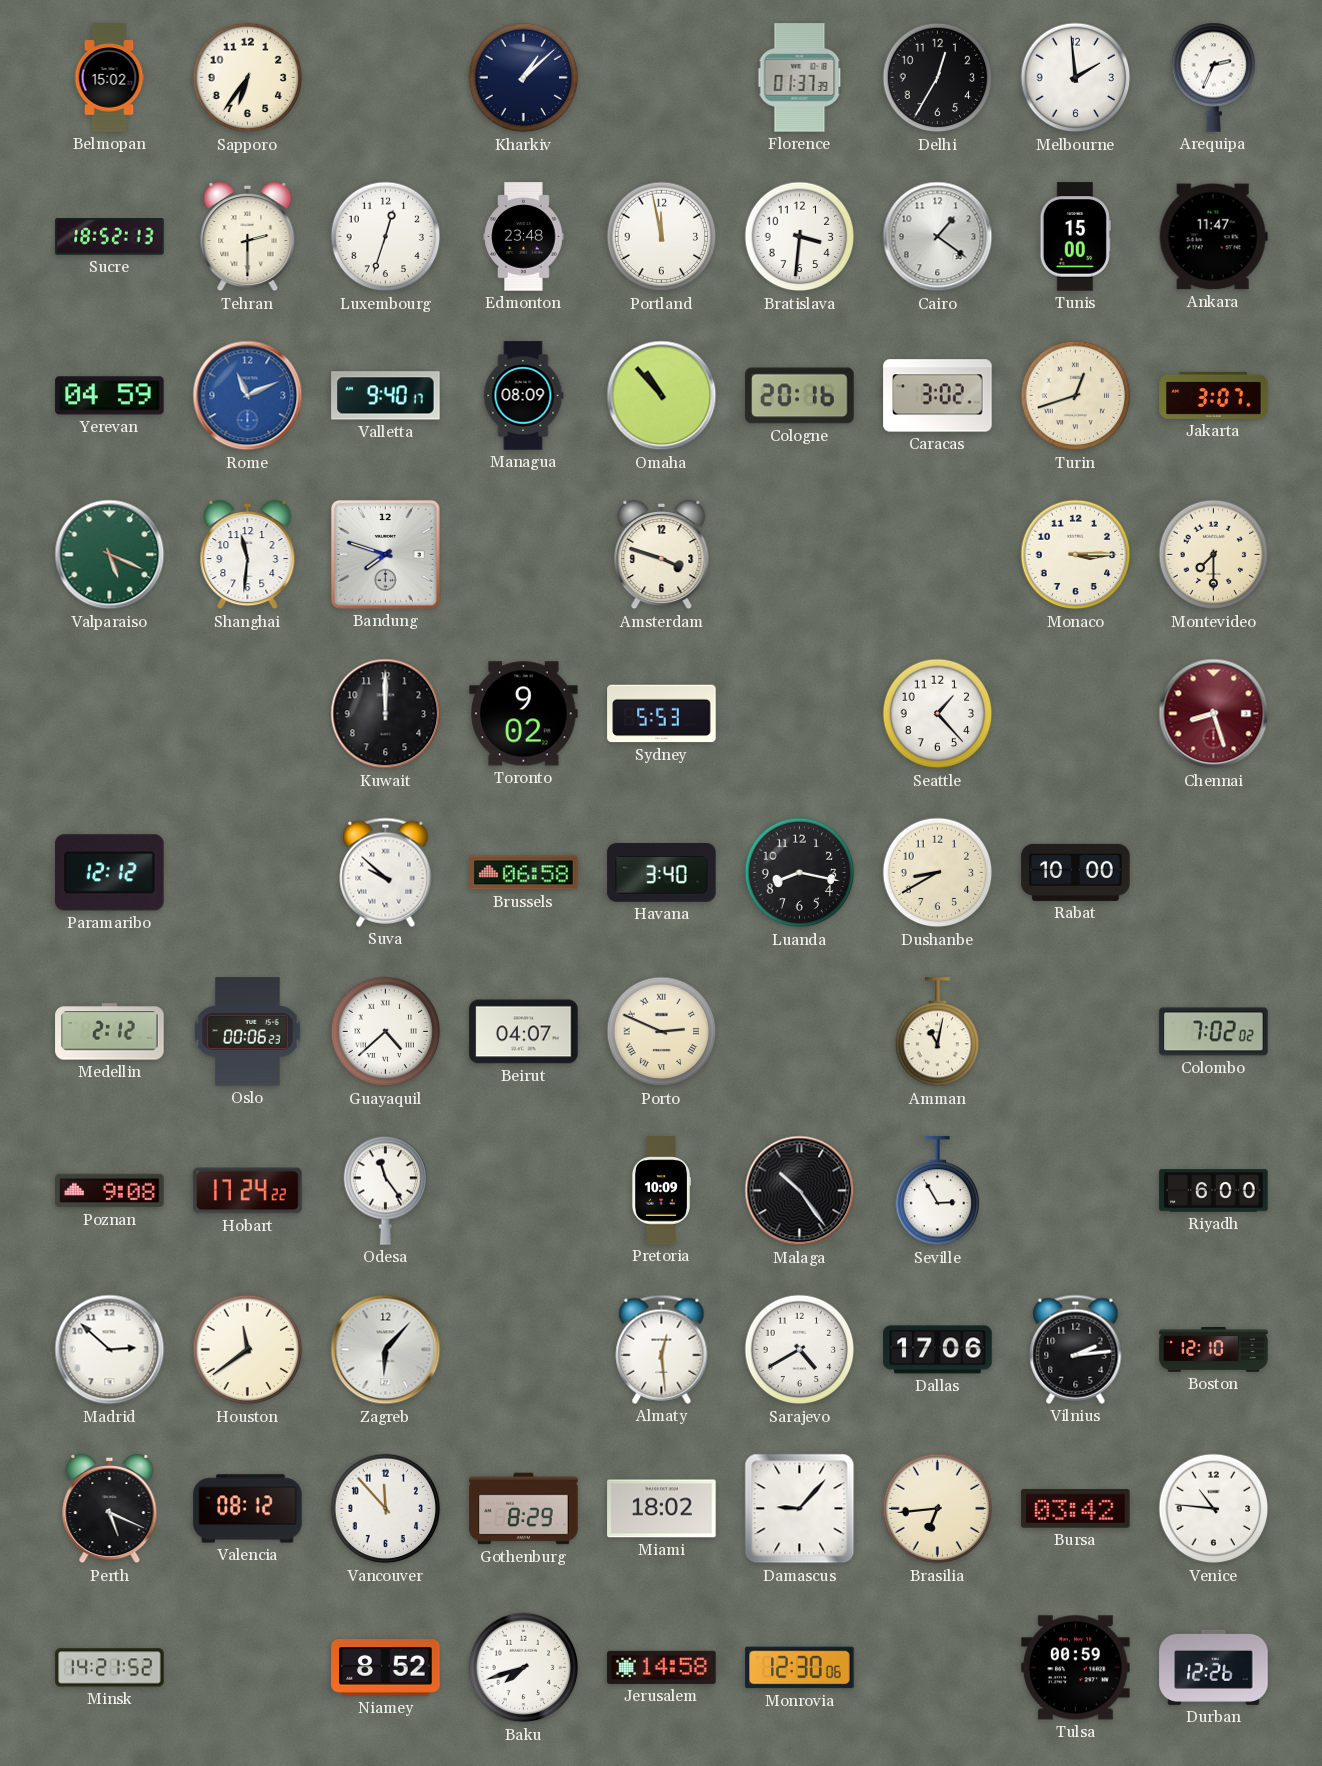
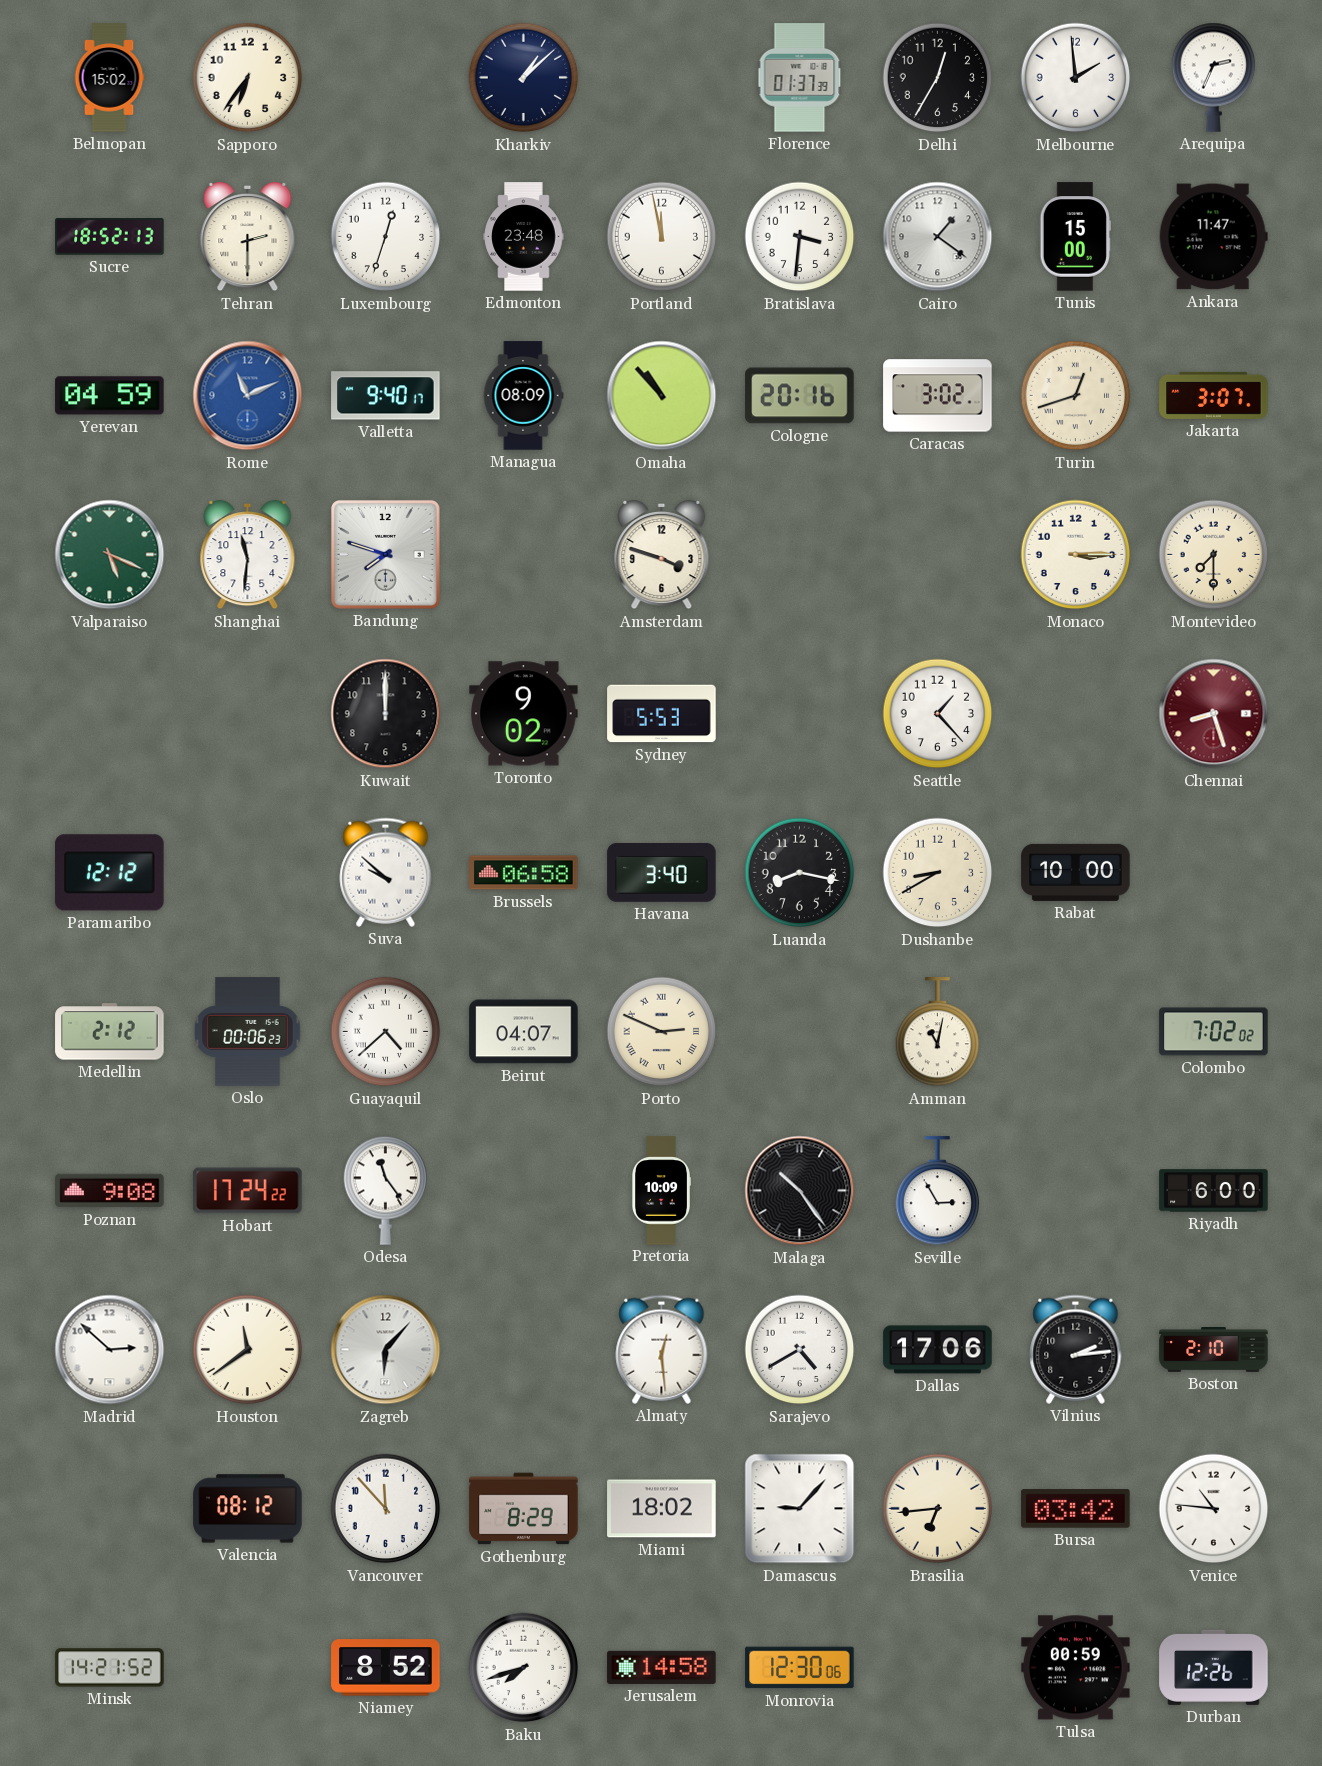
Boston: 12:10 -> 2:10 (1214, 1350)
Perth: 5:19 -> none (110, 1509)
